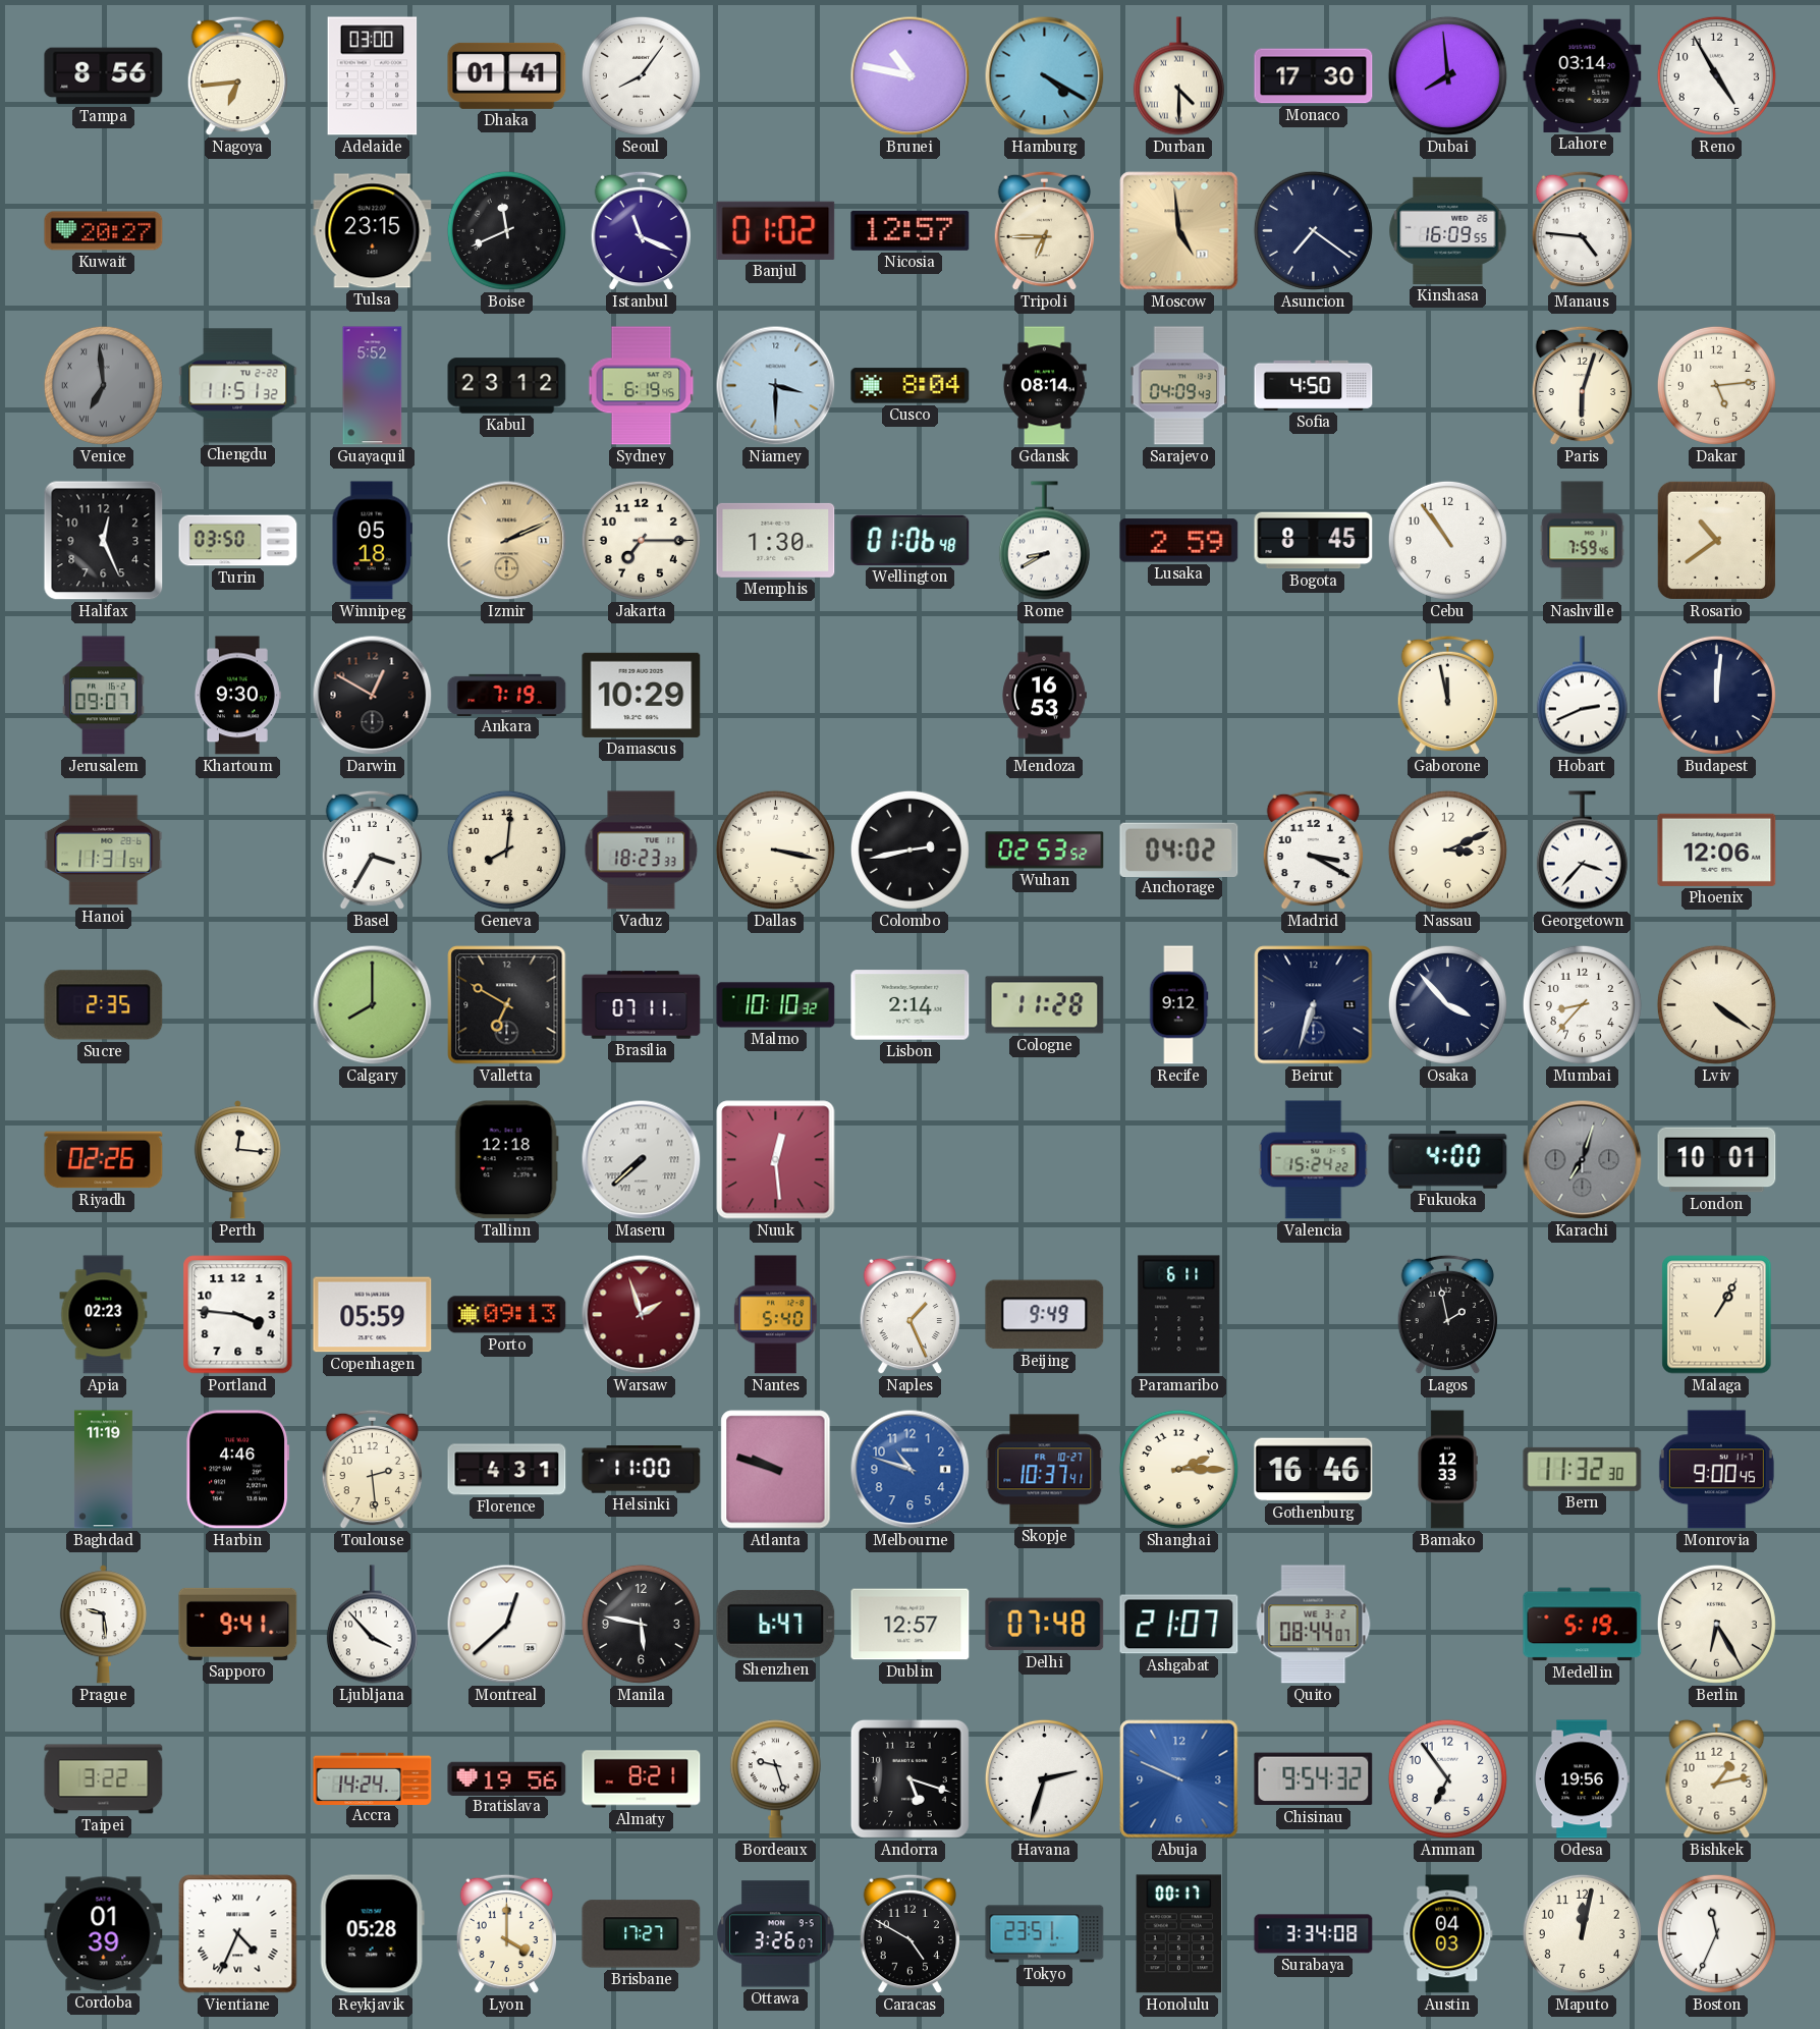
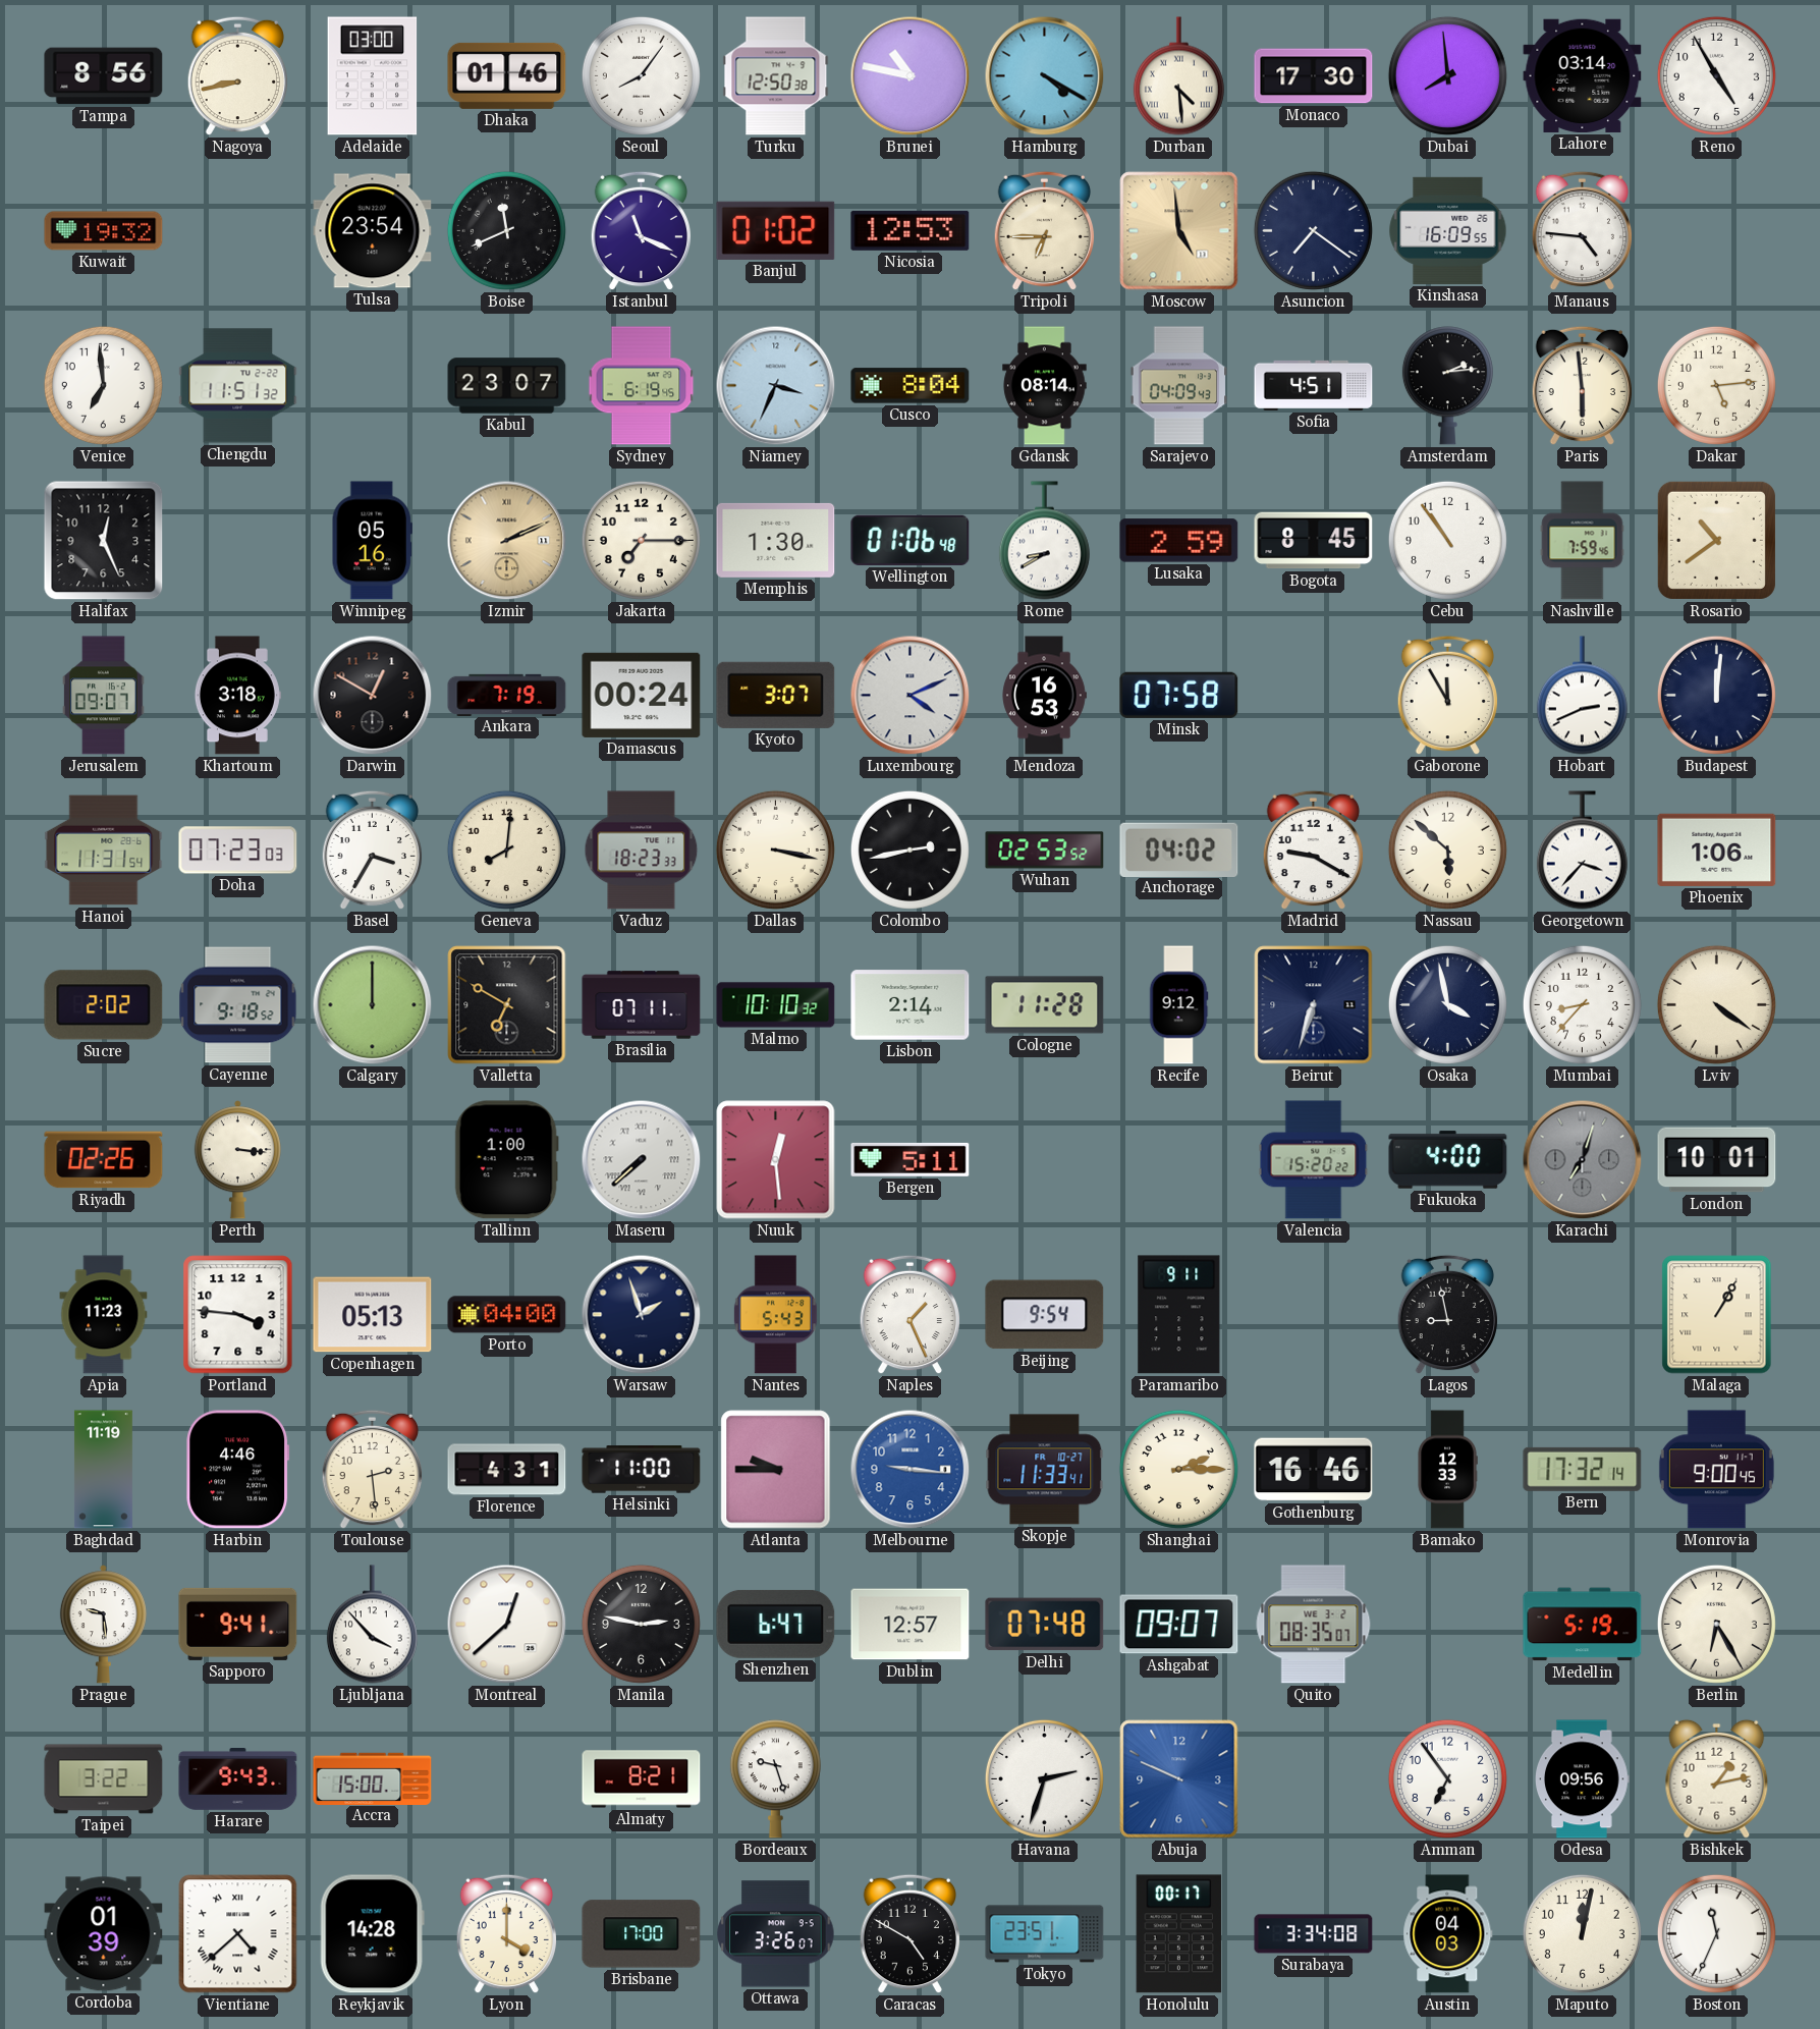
Nagoya: 6:44 -> 8:43 (237, 76)
Dhaka: 01:41 -> 01:46 (507, 75)
Turku: none -> 12:50 (776, 76)
Durban: 4:30 -> 4:29 (1178, 76)
Kuwait: 20:27 -> 19:32 (104, 231)
Tulsa: 23:15 -> 23:54 (373, 231)
Nicosia: 12:57 -> 12:53 (911, 230)
Venice dial: grey -> white (103, 385)
Venice numerals: Roman -> Arabic (103, 385)
Guayaquil: 5:52 -> none (373, 386)
Kabul: 23:12 -> 23:07 (507, 386)
Niamey: 3:30 -> 3:34 (776, 386)
Sofia: 4:50 -> 4:51 (1314, 385)
Amsterdam: none -> 2:14 (1447, 386)
Paris: 6:03 -> 5:59 (1582, 386)
Turin: 03:50 -> none (238, 541)
Winnipeg: 05:18 -> 05:16 (372, 541)
Khartoum: 9:30 -> 3:18 (237, 696)
Damascus: 10:29 -> 00:24 (642, 695)
Kyoto: none -> 3:07 (776, 695)
Luxembourg: none -> 4:11 (911, 696)
Minsk: none -> 07:58 (1179, 695)
Gaborone: 11:58 -> 11:55 (1447, 696)
Doha: none -> 07:23 (238, 851)
Madrid: 3:20 -> 9:20 (1313, 851)
Nassau: 3:11 -> 5:52 (1447, 849)
Phoenix: 12:06 -> 1:06 (1717, 849)
Sucre: 2:35 -> 2:02 (104, 1005)
Cayenne: none -> 9:18 (238, 1005)
Calgary: 8:00 -> 12:00 (373, 1005)
Osaka: 3:53 -> 3:58 (1447, 1004)
Perth: 12:16 -> 3:16 (237, 1160)
Tallinn: 12:18 -> 1:00 (506, 1160)
Bergen: none -> 5:11 (911, 1159)
Valencia: 15:24 -> 15:20 (1314, 1160)
Apia: 02:23 -> 11:23 (104, 1315)
Copenhagen: 05:59 -> 05:13 (373, 1315)
Porto: 09:13 -> 04:00 (507, 1315)
Warsaw dial: burgundy -> navy (642, 1315)
Nantes: 5:40 -> 5:43 (775, 1315)
Beijing: 9:49 -> 9:54 (1045, 1315)
Paramaribo: 6:11 -> 9:11 (1179, 1315)
Lagos: 1:58 -> 8:58 (1447, 1315)
Atlanta: 9:48 -> 9:45 (776, 1470)
Melbourne: 10:48 -> 9:16 (911, 1470)
Skopje: 10:37 -> 11:33 (1045, 1470)
Bern: 11:32 -> 17:32 (1583, 1469)
Manila: 5:47 -> 2:47 (641, 1624)
Ashgabat: 21:07 -> 09:07 (1179, 1625)
Quito: 08:44 -> 08:35 (1314, 1625)
Harare: none -> 9:43 (238, 1779)
Accra: 14:24 -> 15:00 (373, 1778)
Bratislava: 19:56 -> none (507, 1778)
Andorra: 5:18 -> none (909, 1778)
Chisinau: 9:54 -> none (1314, 1779)
Odesa: 19:56 -> 09:56 (1583, 1779)
Vientiane: 4:34 -> 4:38 (238, 1934)
Reykjavik: 05:28 -> 14:28 (372, 1934)
Brisbane: 17:27 -> 17:00 (642, 1934)
